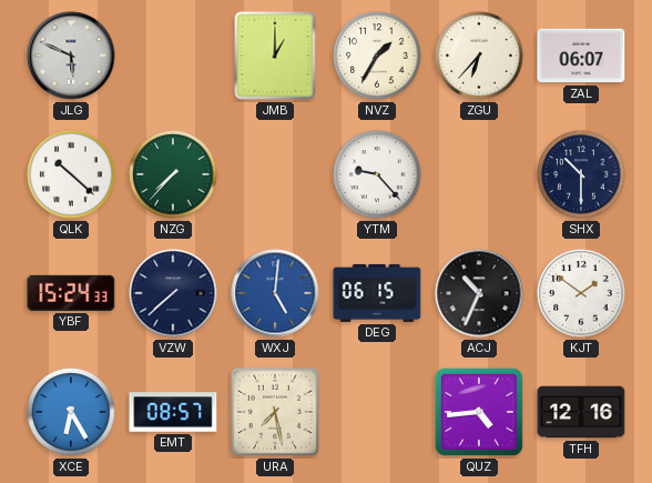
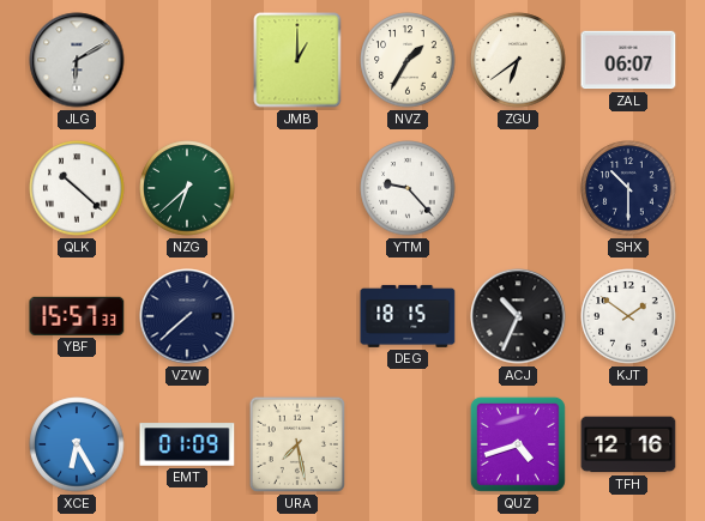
JLG: 5:49 -> 6:10 (77, 60)
ZGU: 6:37 -> 6:39 (518, 60)
NZG: 7:37 -> 6:38 (187, 188)
YBF: 15:24 -> 15:57 (77, 316)
WXJ: 5:01 -> none (275, 293)
DEG: 06:15 -> 18:15 (408, 316)
EMT: 08:57 -> 01:09 (187, 444)
QUZ: 4:44 -> 4:42 (518, 444)
